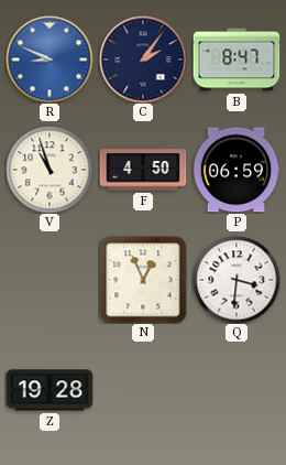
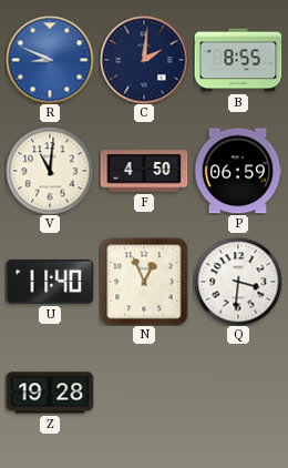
C: 2:06 -> 2:01 (144, 60)
B: 8:47 -> 8:55 (238, 60)
V: 10:57 -> 11:01 (50, 171)
U: none -> 11:40 (50, 282)
